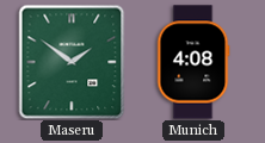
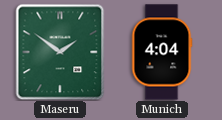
Munich: 4:08 -> 4:04 (162, 52)
